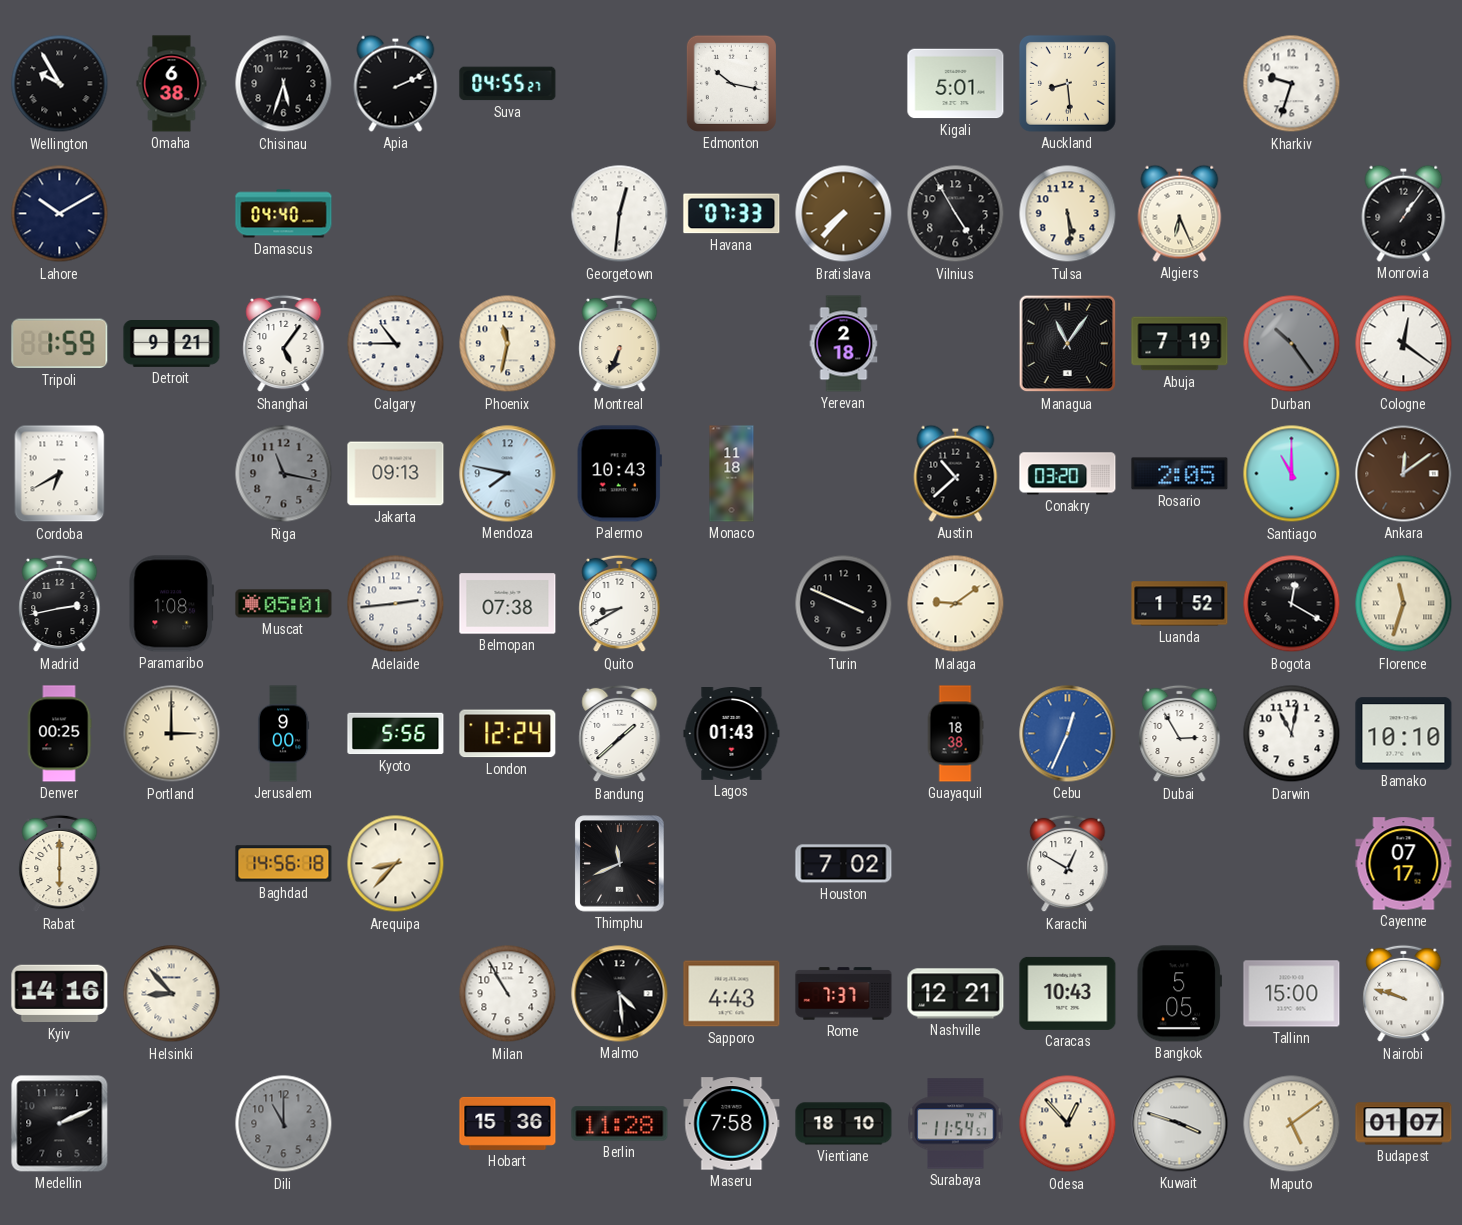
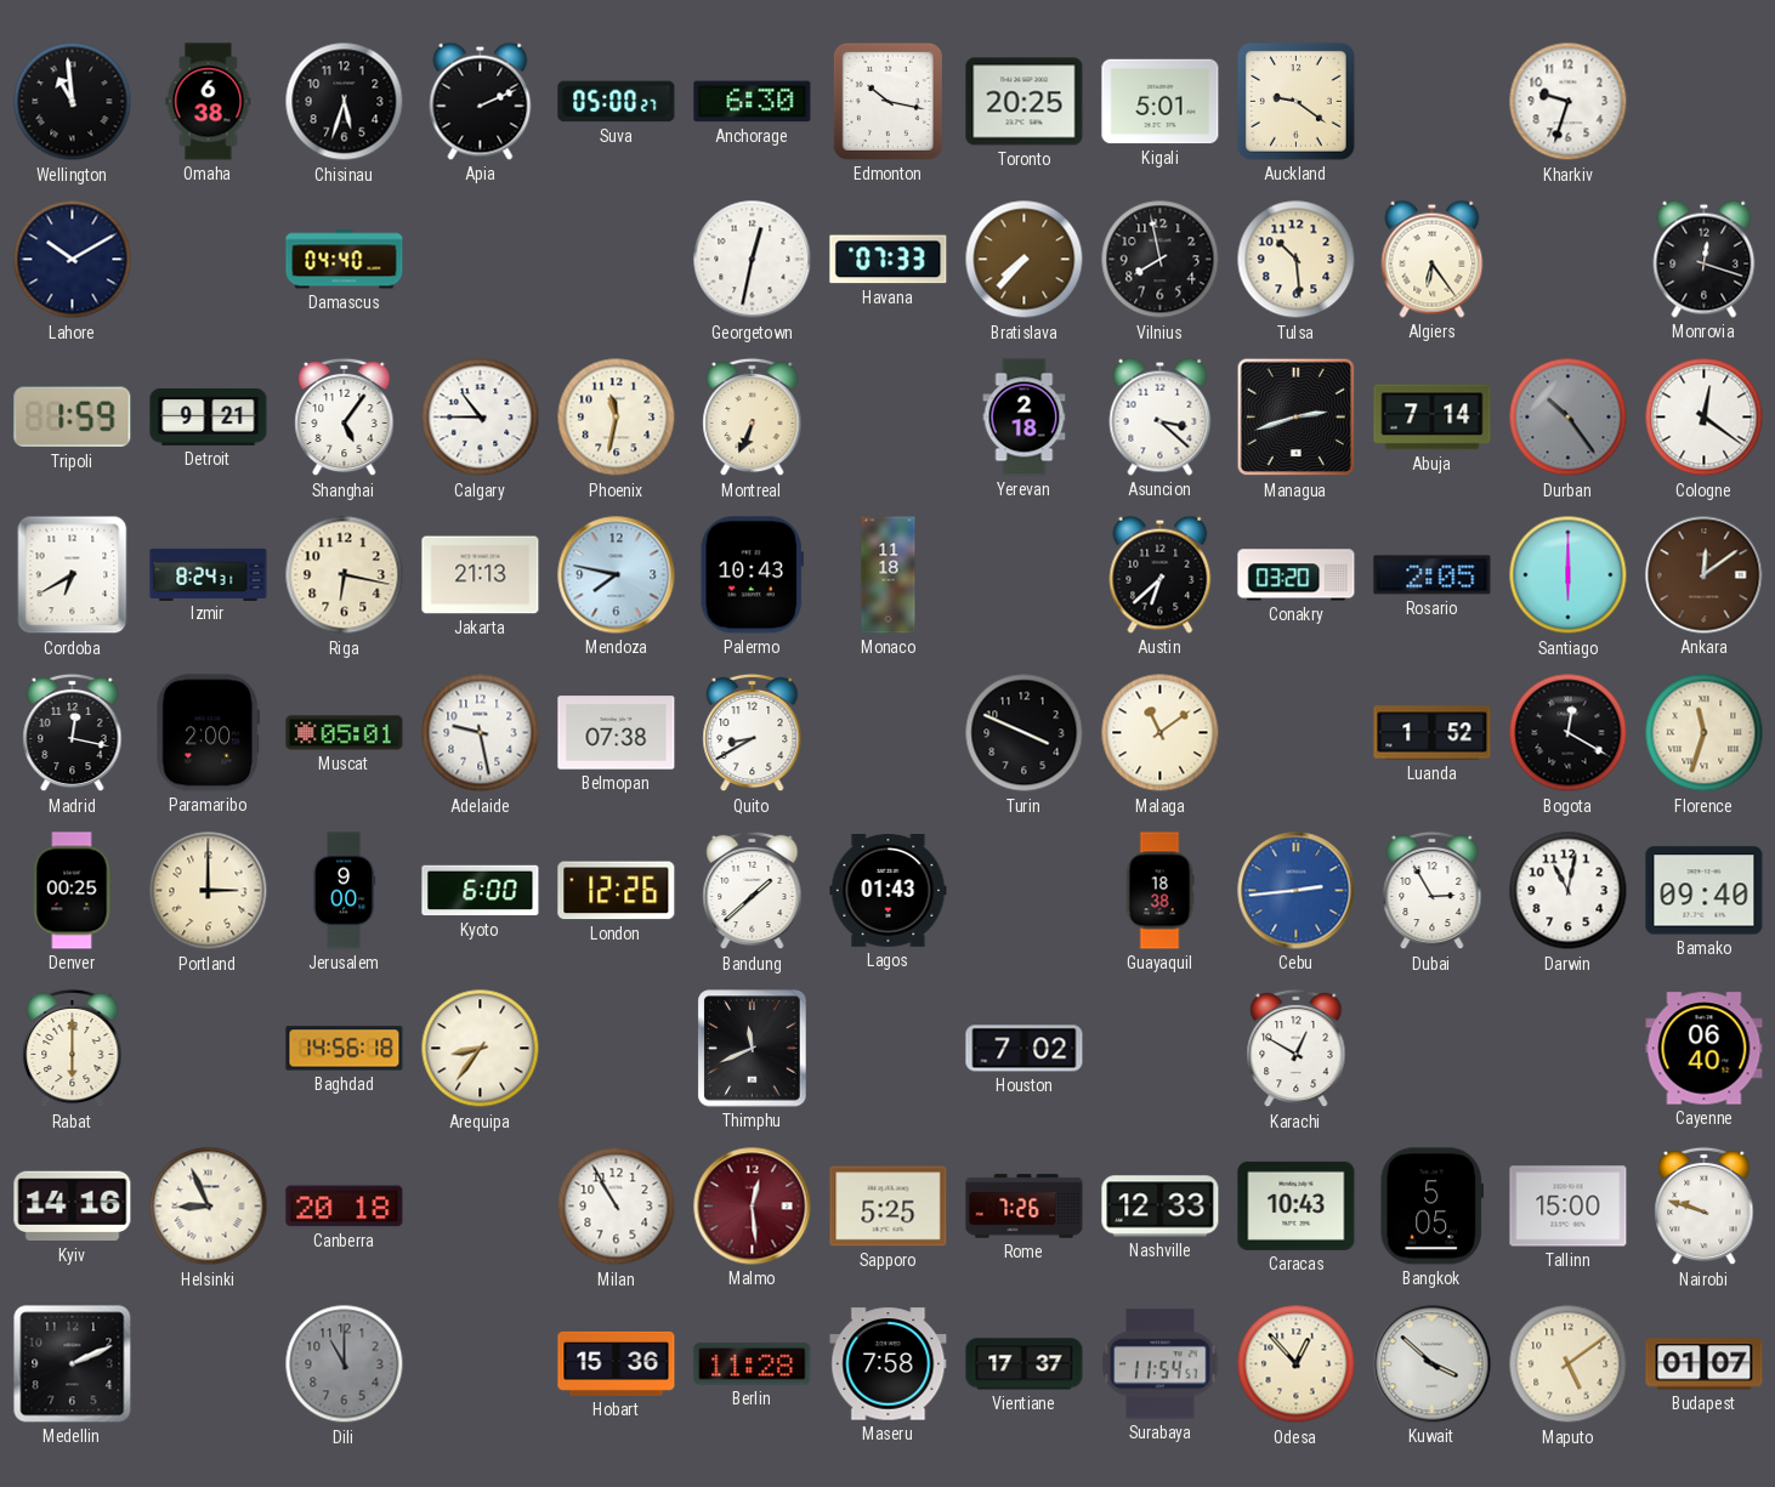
Wellington: 9:55 -> 10:59 (73, 102)
Suva: 04:55 -> 05:00 (617, 102)
Anchorage: none -> 6:30 (753, 102)
Toronto: none -> 20:25 (1025, 102)
Auckland: 8:29 -> 9:21 (1295, 101)
Georgetown: 12:31 -> 12:32 (753, 260)
Vilnius: 4:55 -> 7:58 (1161, 260)
Tulsa: 5:29 -> 10:29 (1297, 260)
Algiers: 6:26 -> 6:24 (1433, 259)
Monrovia: 1:06 -> 12:18 (1705, 259)
Asuncion: none -> 3:22 (1161, 416)
Managua: 11:06 -> 2:42 (1297, 418)
Abuja: 7:19 -> 7:14 (1433, 418)
Izmir: none -> 8:24 (209, 574)
Riga: 11:17 -> 6:17 (345, 575)
Riga dial: grey -> cream (345, 575)
Jakarta: 09:13 -> 21:13 (481, 575)
Austin: 10:38 -> 6:38 (1161, 574)
Santiago: 11:00 -> 6:00 (1569, 575)
Madrid: 2:43 -> 12:17 (73, 733)
Paramaribo: 1:08 -> 2:00 (208, 733)
Adelaide: 2:44 -> 9:28 (481, 733)
Malaga: 9:09 -> 11:09 (1161, 733)
Kyoto: 5:56 -> 6:00 (481, 891)
London: 12:24 -> 12:26 (617, 891)
Cebu: 12:34 -> 2:44 (1297, 891)
Bamako: 10:10 -> 09:40 (1705, 891)
Arequipa: 8:37 -> 8:36 (481, 1049)
Cayenne: 07:17 -> 06:40 (1705, 1049)
Helsinki: 8:53 -> 8:56 (209, 1207)
Canberra: none -> 20:18 (345, 1207)
Malmo: 4:29 -> 12:29 (753, 1207)
Malmo dial: black -> burgundy (753, 1207)
Sapporo: 4:43 -> 5:25 (889, 1207)
Rome: 7:37 -> 7:26 (1025, 1207)
Nashville: 12:21 -> 12:33 (1161, 1207)
Vientiane: 18:10 -> 17:37 (1025, 1364)
Kuwait: 3:48 -> 3:52 (1433, 1364)
